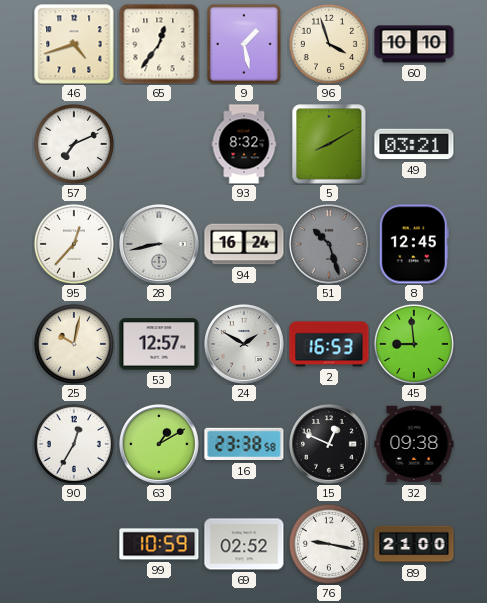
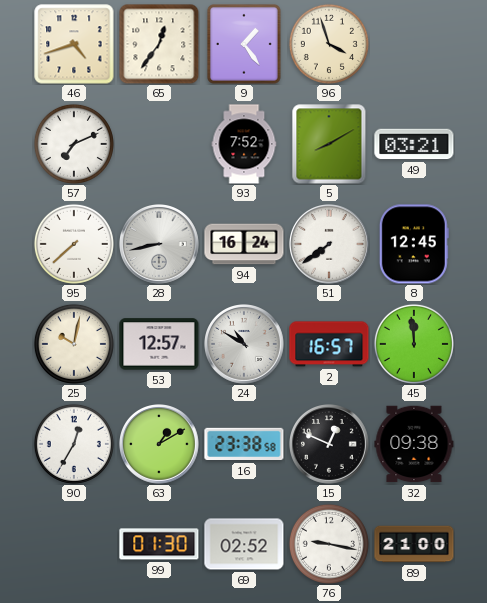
9: 1:28 -> 1:24 (244, 44)
60: 10:10 -> none (414, 44)
93: 8:32 -> 7:52 (244, 144)
95: 12:37 -> 7:38 (74, 244)
51: 10:27 -> 7:39 (330, 245)
51 dial: grey -> white (330, 245)
24: 1:50 -> 10:50 (245, 345)
2: 16:53 -> 16:57 (329, 344)
45: 8:59 -> 11:59 (414, 344)
99: 10:59 -> 01:30 (159, 544)
